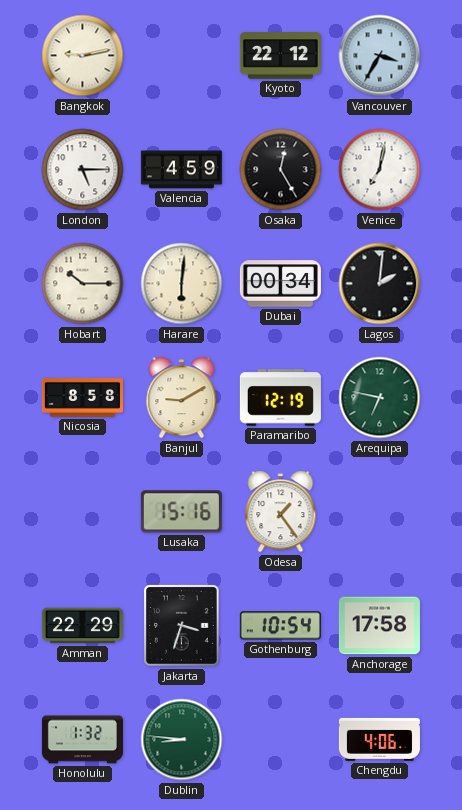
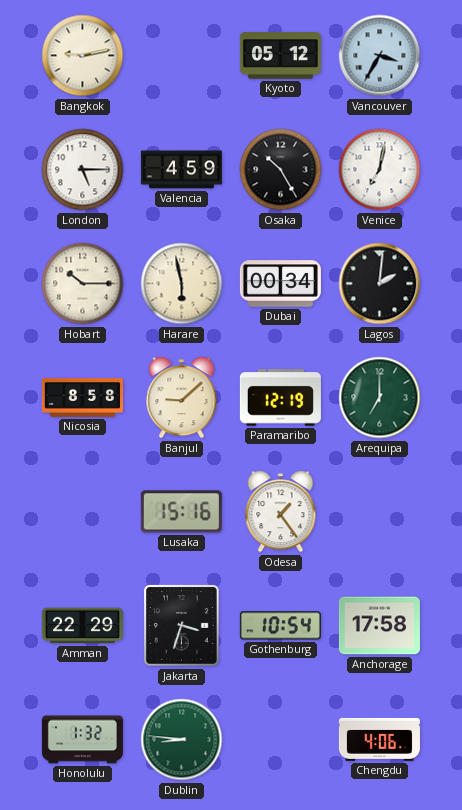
Kyoto: 22:12 -> 05:12 (280, 56)
Osaka: 12:25 -> 10:25 (281, 170)
Harare: 6:01 -> 5:58 (182, 284)
Banjul: 9:10 -> 9:08 (182, 398)
Arequipa: 6:47 -> 7:00 (380, 398)
